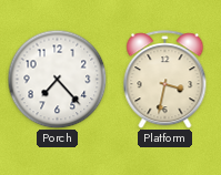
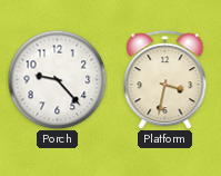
Porch: 7:23 -> 9:23 (57, 79)
